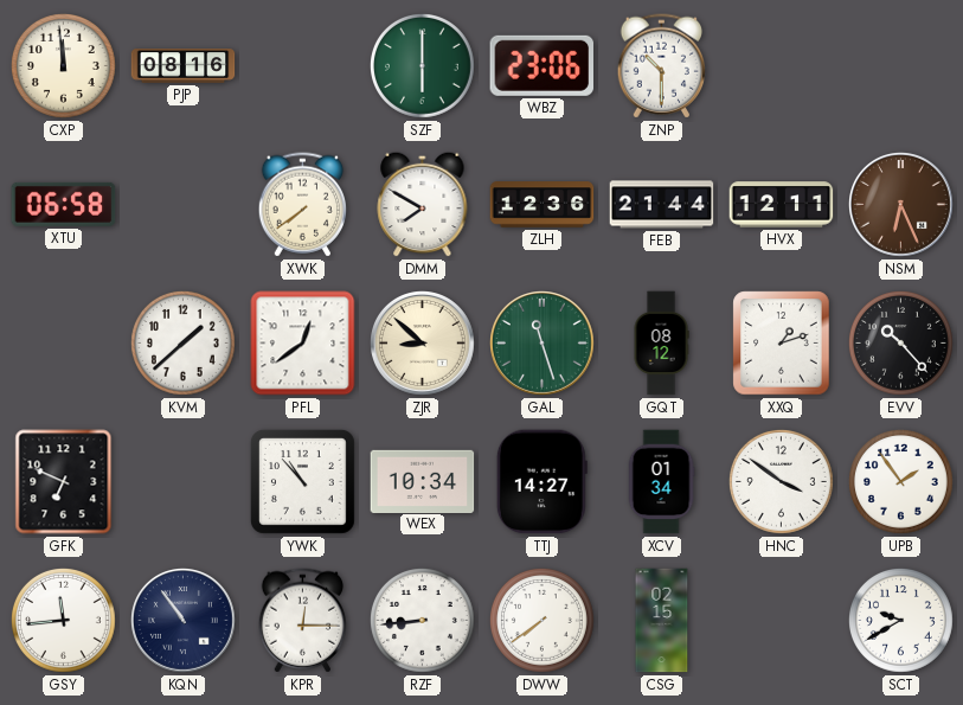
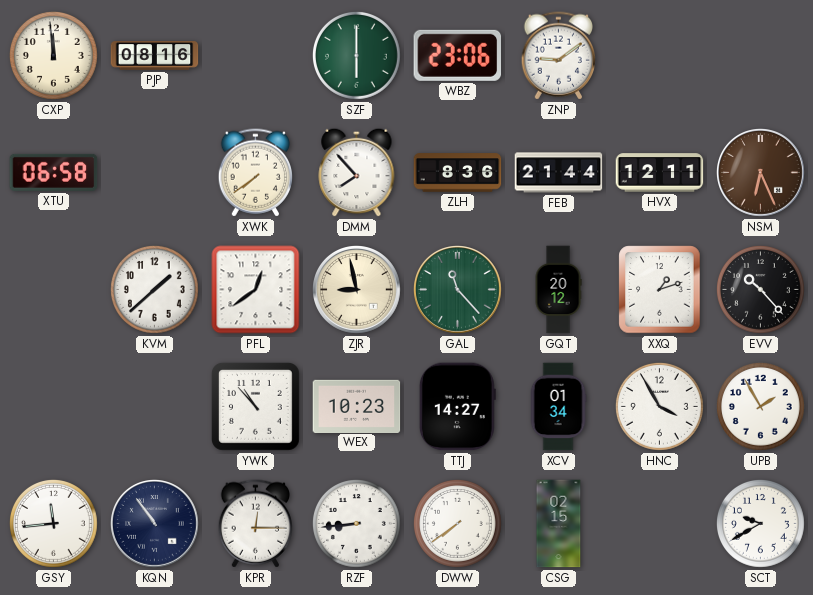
ZNP: 10:30 -> 9:09 (558, 56)
DMM: 7:50 -> 7:53 (357, 172)
ZLH: 12:36 -> 8:36 (458, 173)
ZJR: 8:52 -> 8:58 (357, 290)
GAL: 11:27 -> 11:23 (458, 290)
GQT: 08:12 -> 20:12 (558, 290)
GFK: 6:49 -> none (64, 482)
WEX: 10:34 -> 10:23 (357, 406)
HNC: 3:51 -> 3:55 (659, 406)
UPB: 1:54 -> 1:55 (760, 406)
